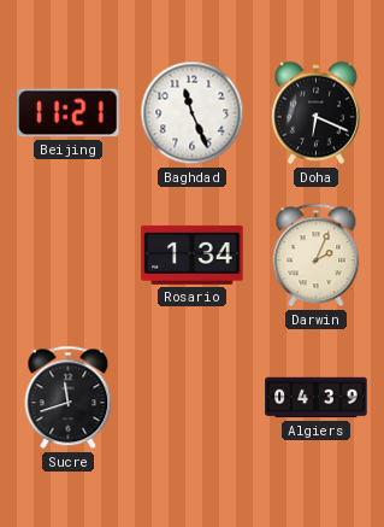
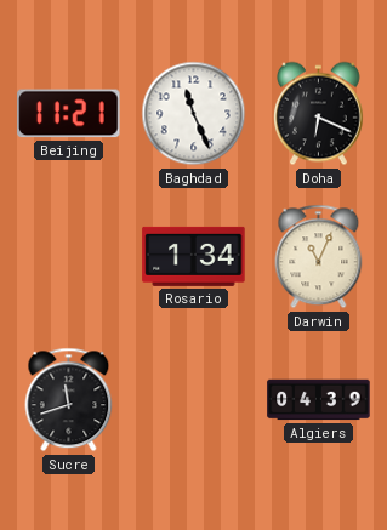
Darwin: 2:04 -> 11:04 (319, 257)
